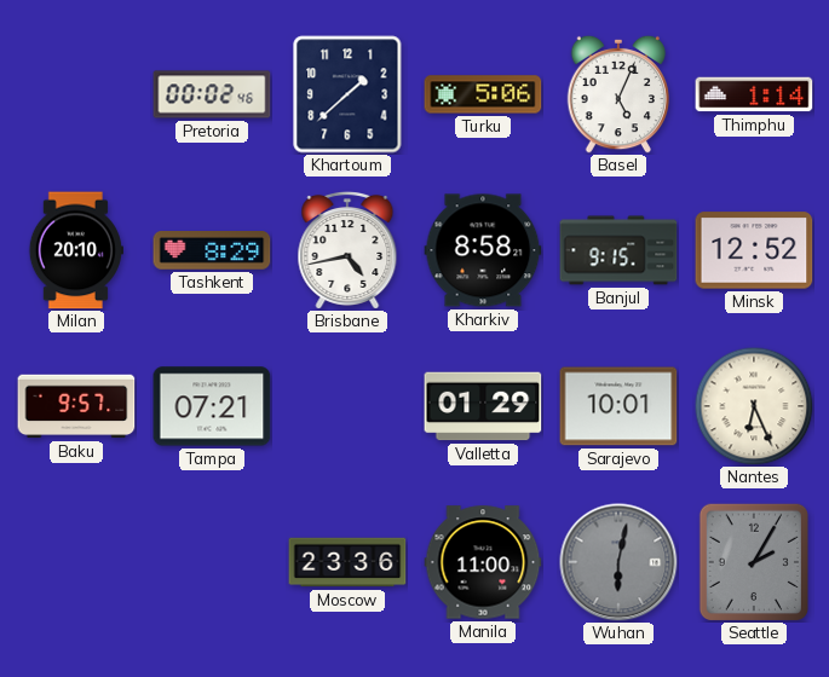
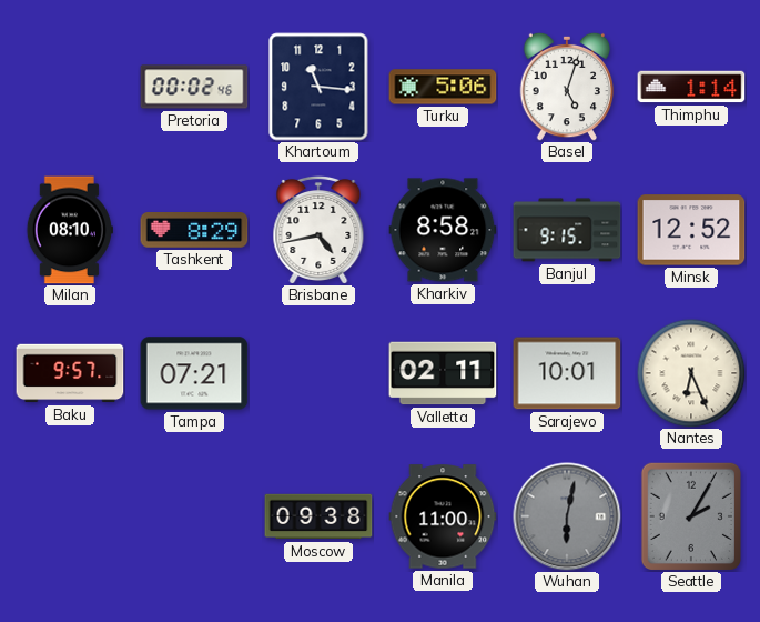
Khartoum: 1:38 -> 11:16 (318, 87)
Basel: 5:04 -> 5:03 (567, 87)
Milan: 20:10 -> 08:10 (70, 230)
Valletta: 01:29 -> 02:11 (443, 373)
Moscow: 23:36 -> 09:38 (318, 516)
